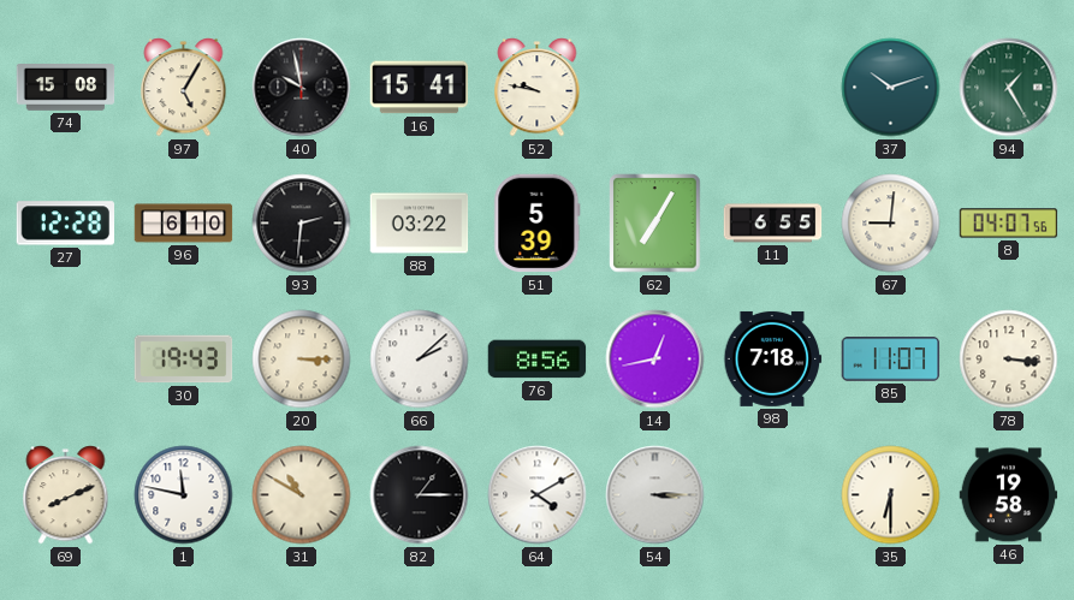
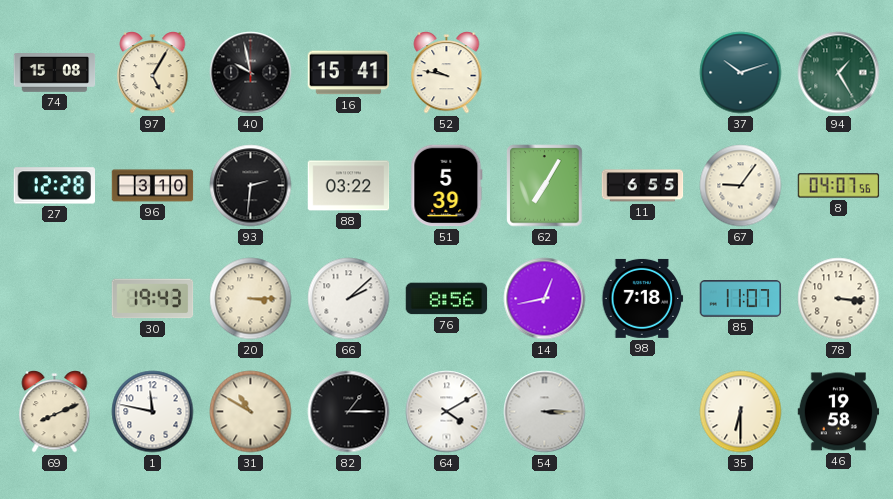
96: 6:10 -> 3:10 (153, 186)
67: 9:01 -> 9:06 (741, 186)
